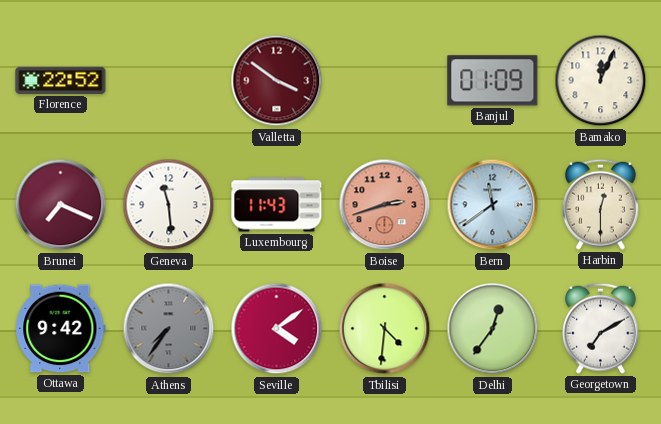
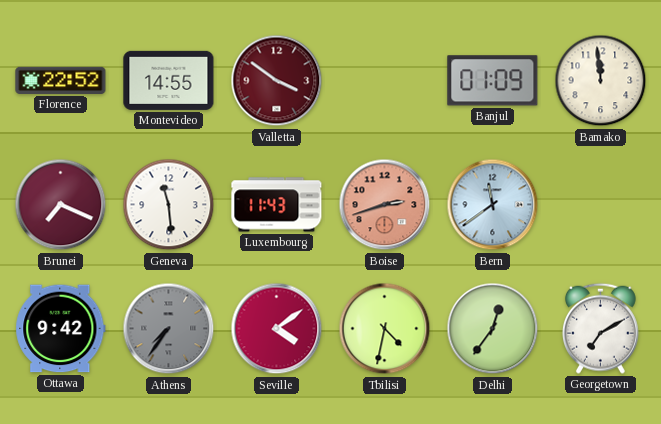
Montevideo: none -> 14:55 (169, 80)
Bamako: 12:04 -> 11:59 (601, 81)
Harbin: 12:30 -> none (600, 204)
Tbilisi: 4:31 -> 4:32 (385, 329)
